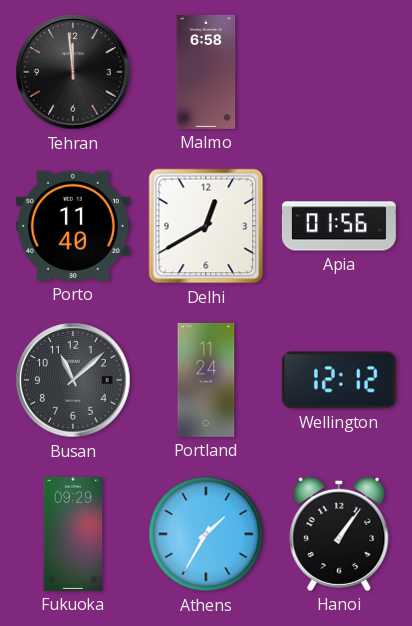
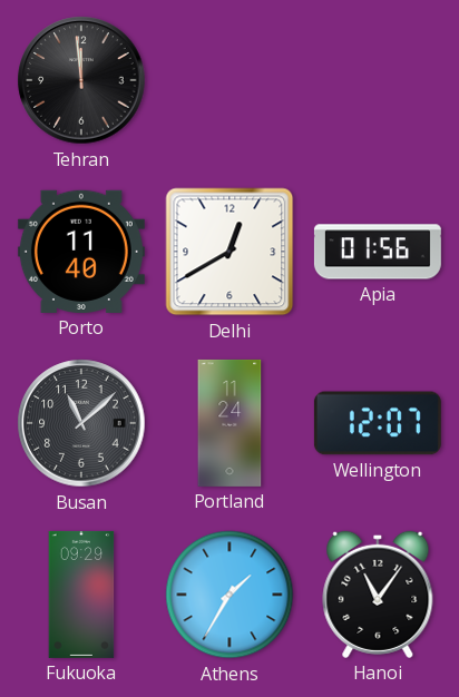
Malmo: 6:58 -> none (206, 72)
Wellington: 12:12 -> 12:07 (378, 423)
Hanoi: 1:06 -> 11:06 (378, 595)
